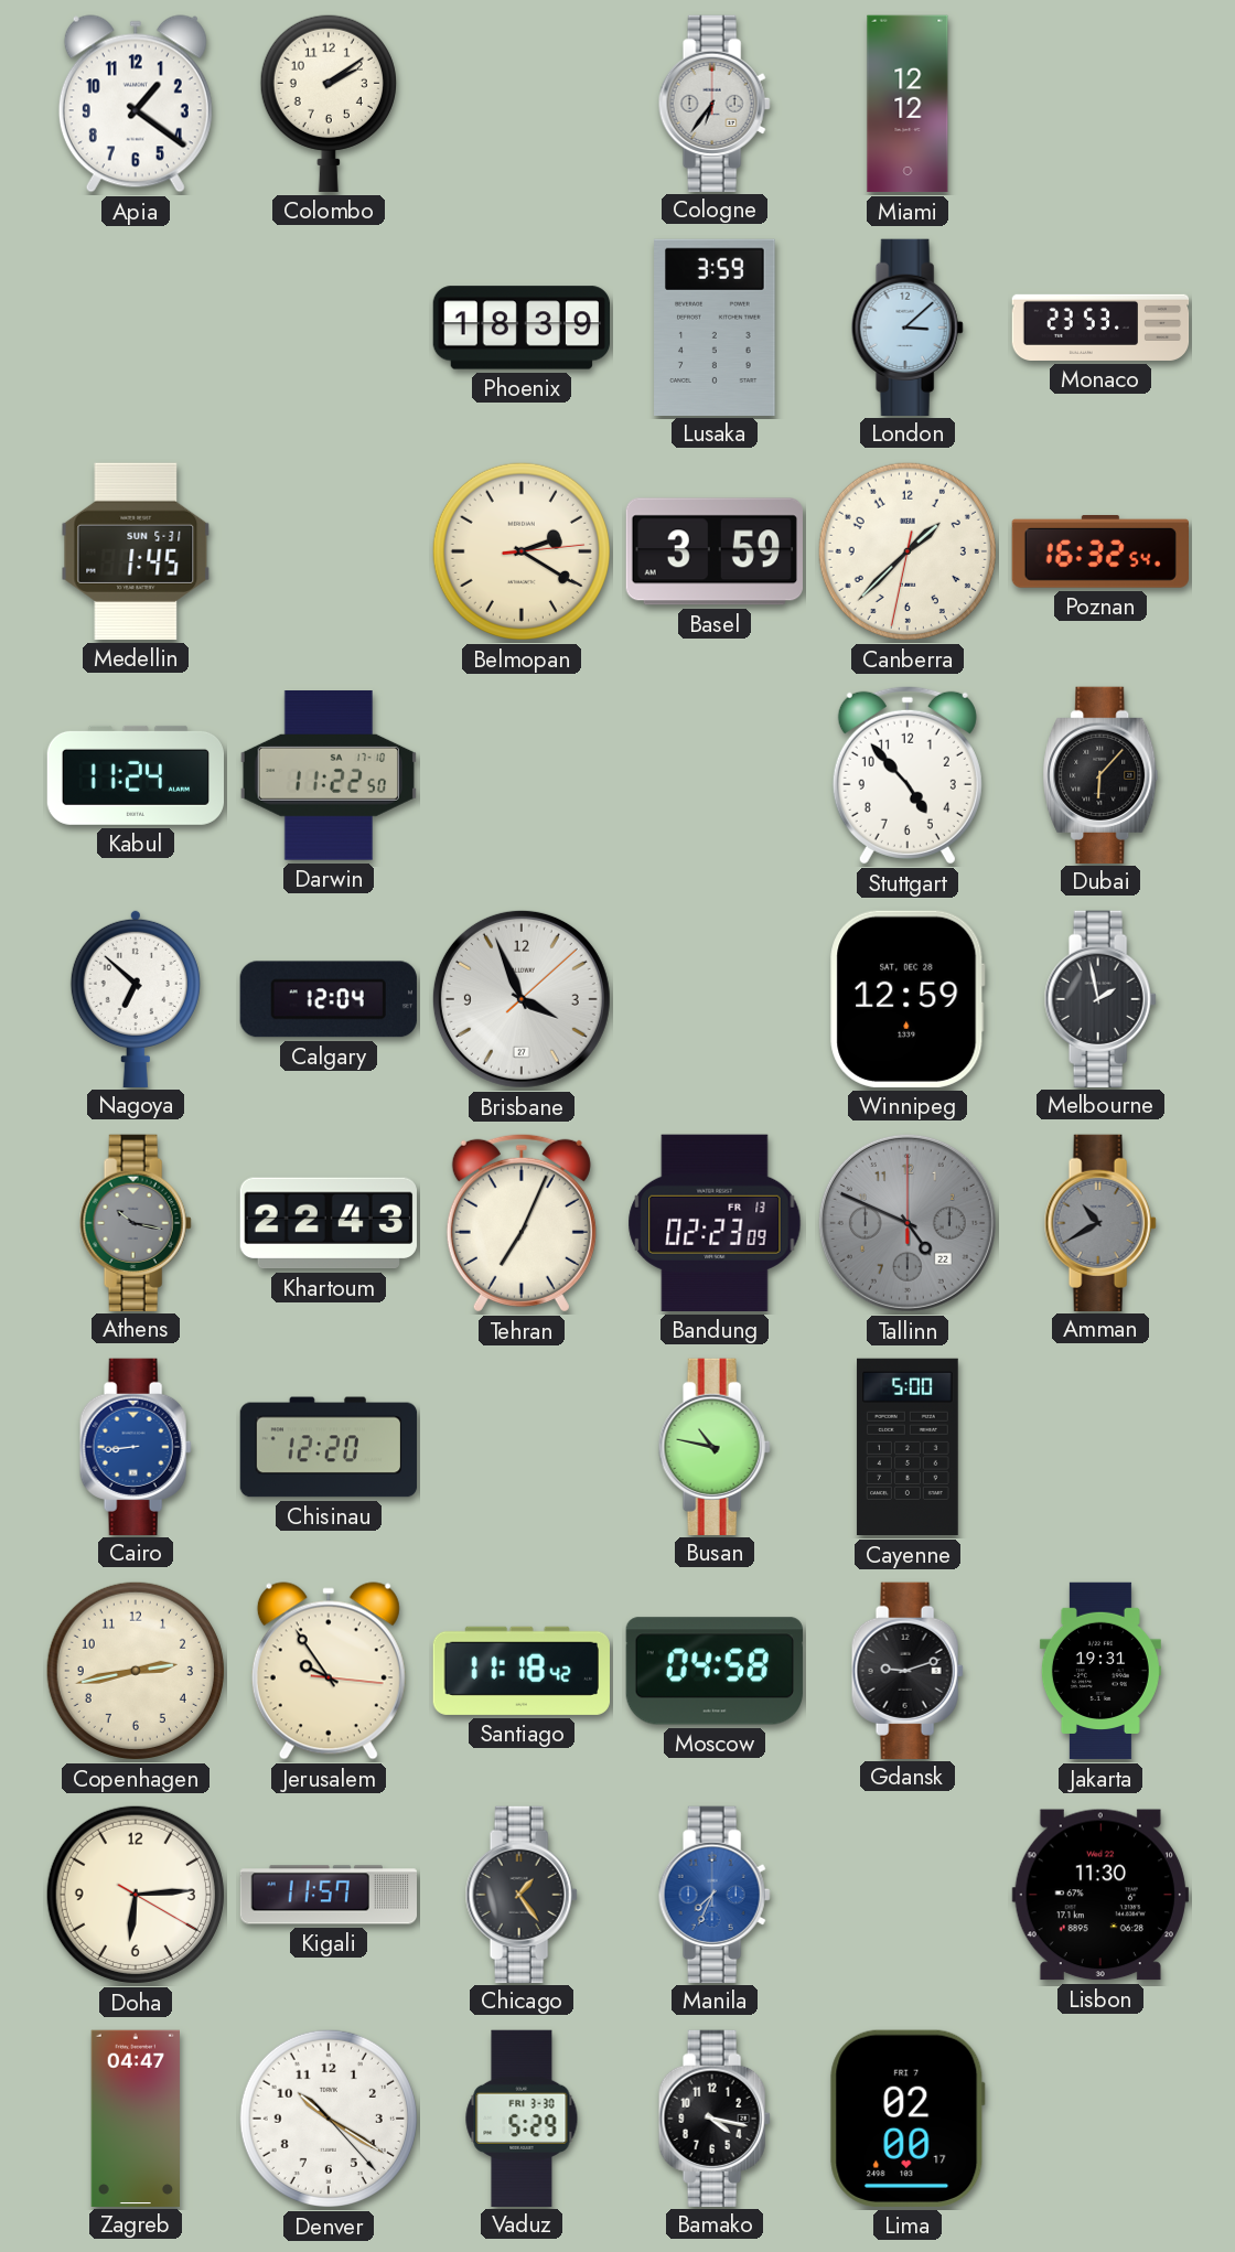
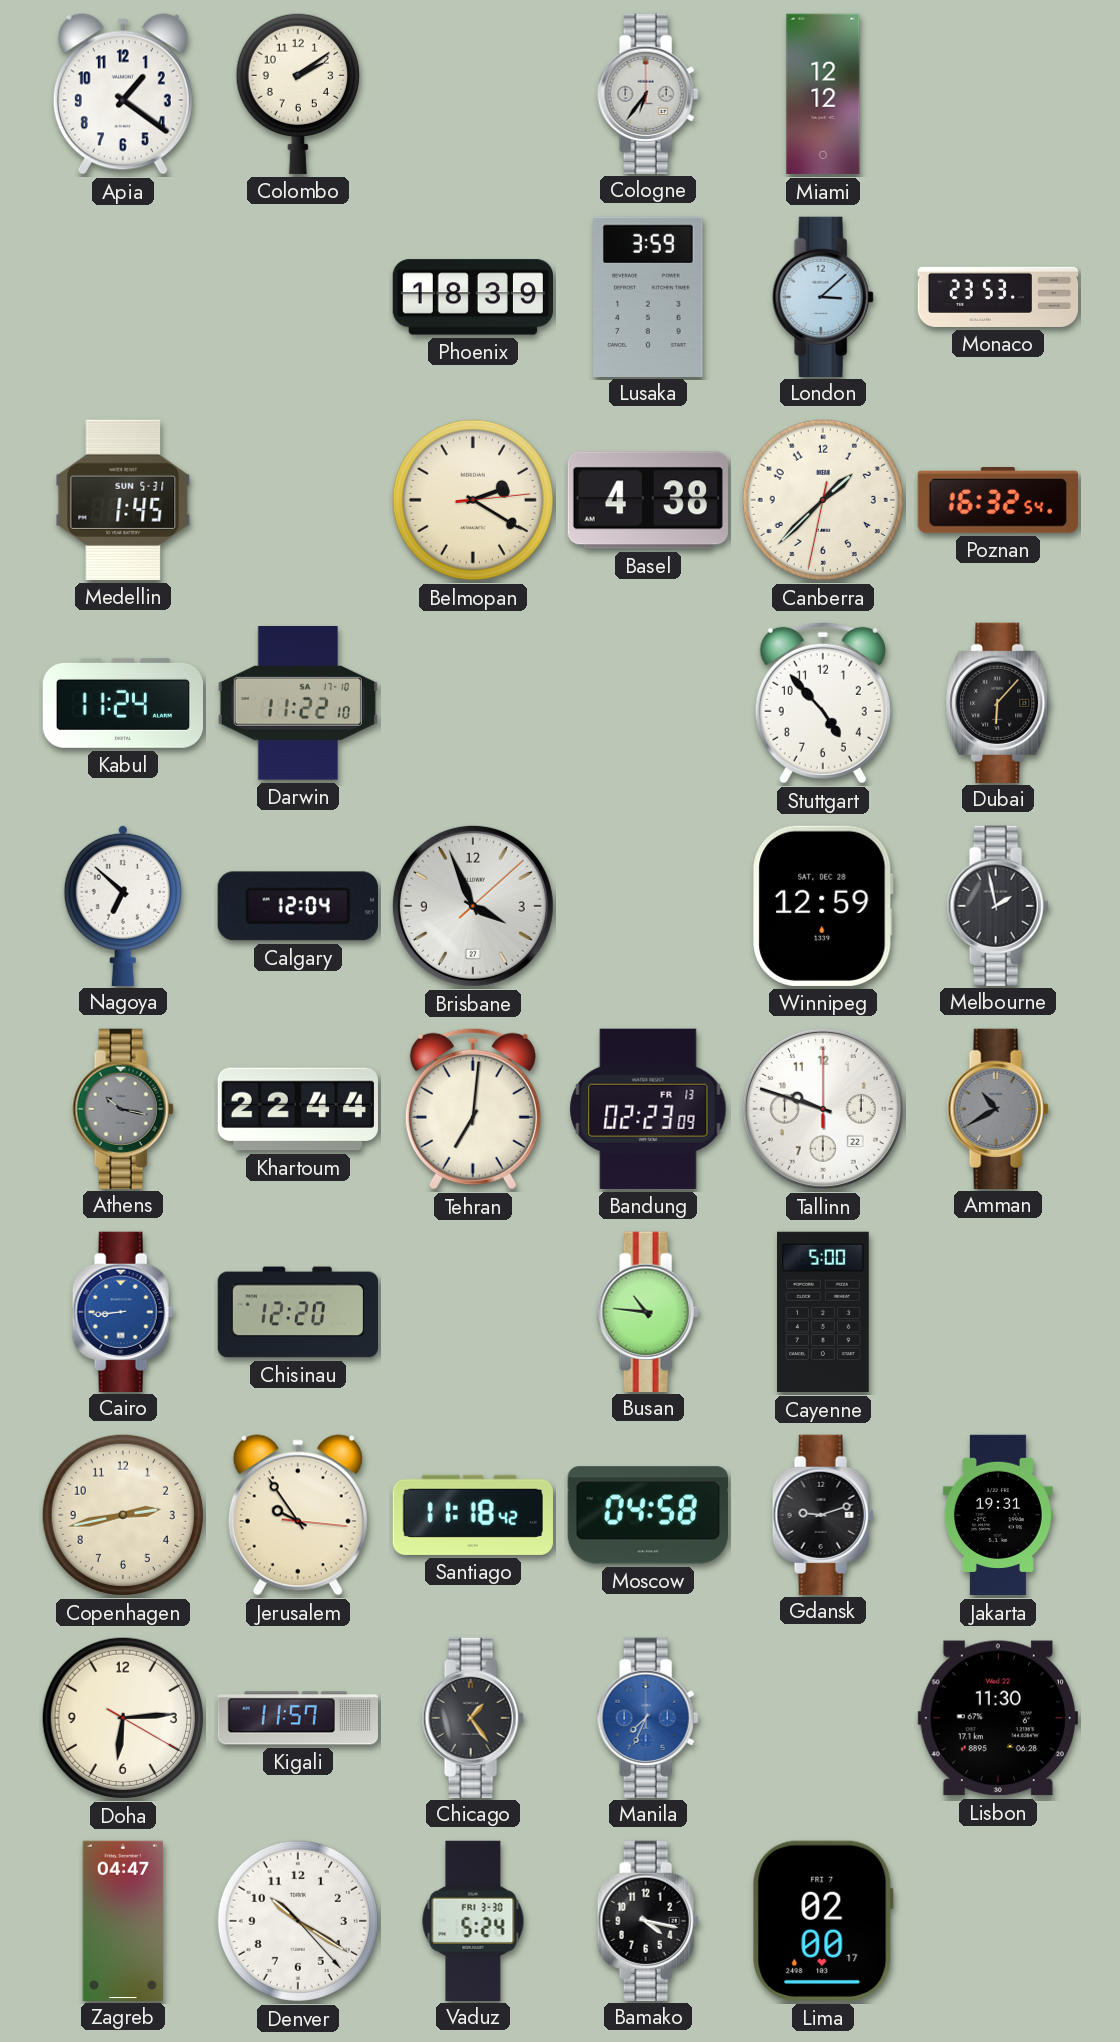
Basel: 3:59 -> 4:38 (648, 500)
Darwin: 11:22:50 -> 11:22:10 (298, 704)
Khartoum: 22:43 -> 22:44 (297, 1109)
Tehran: 7:04 -> 7:01 (473, 1109)
Tallinn: 4:49 -> 9:48 (823, 1109)
Tallinn dial: grey -> white (823, 1109)
Busan: 10:47 -> 10:46 (648, 1311)
Vaduz: 5:29 -> 5:24 (473, 1920)
